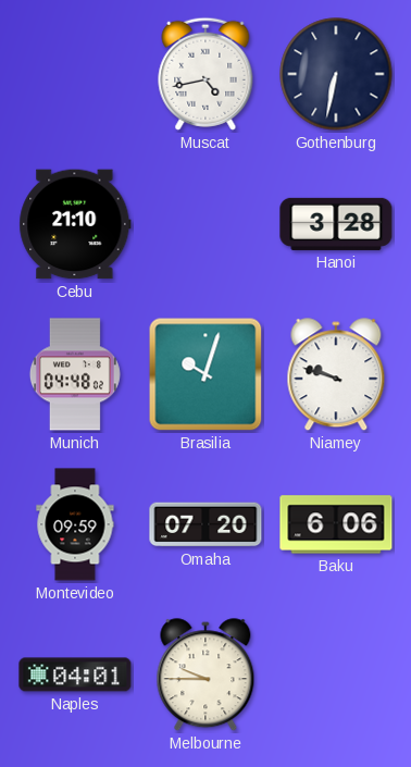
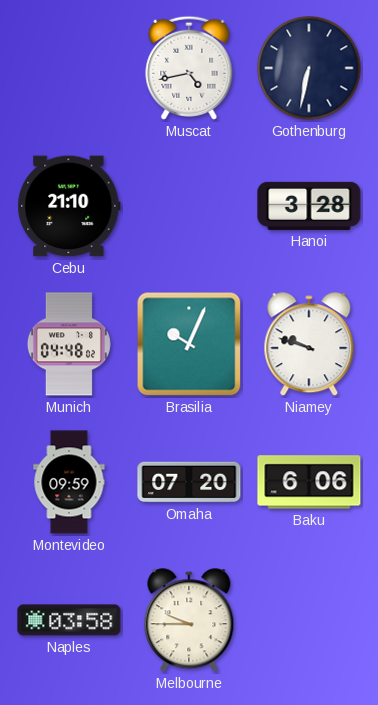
Brasilia: 10:03 -> 10:04 (189, 344)
Naples: 04:01 -> 03:58 (69, 620)
